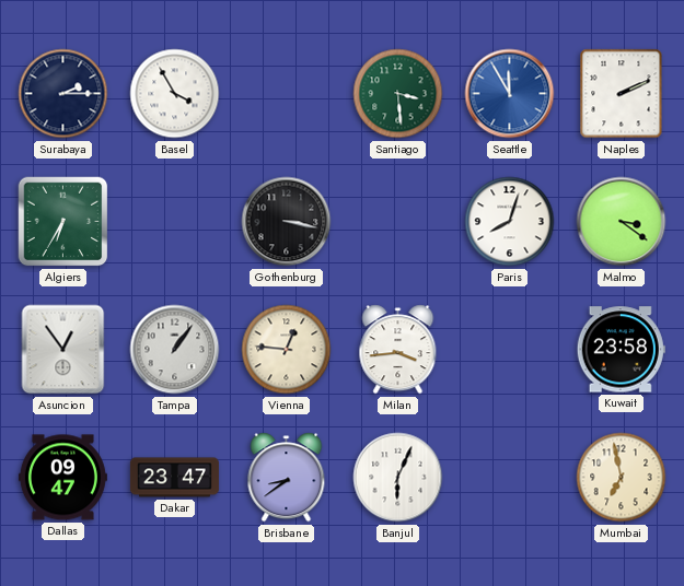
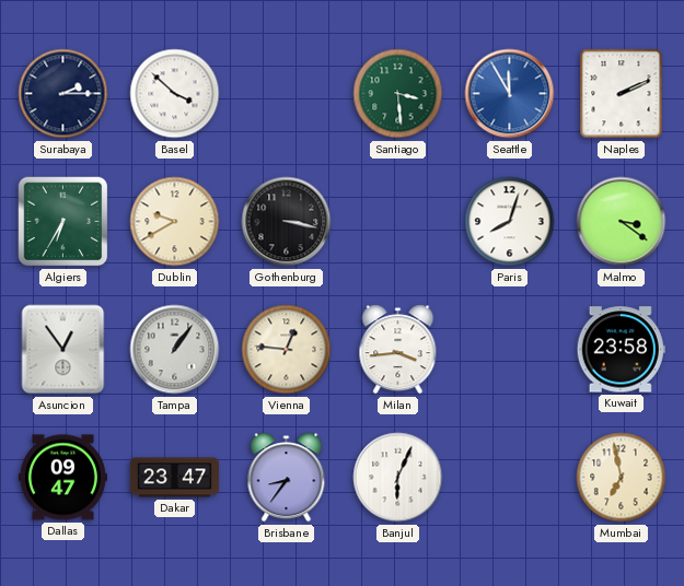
Basel: 3:55 -> 3:52 (175, 94)
Dublin: none -> 9:40 (175, 222)
Brisbane: 8:39 -> 8:36 (287, 478)
